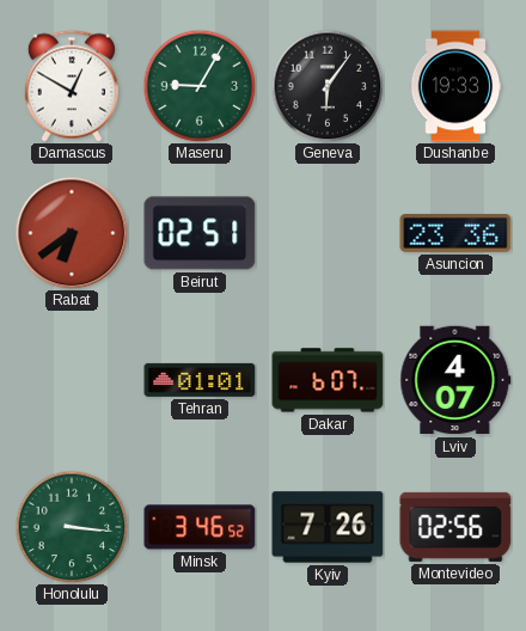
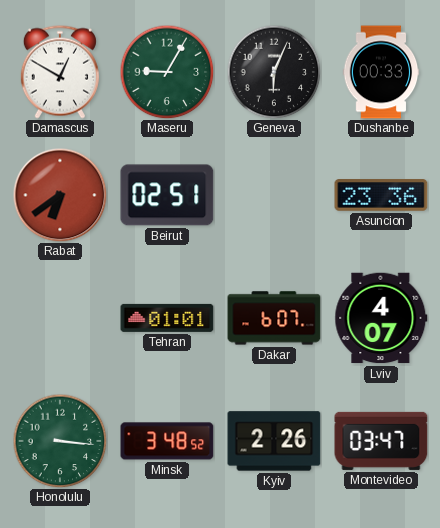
Geneva: 6:06 -> 6:04 (274, 72)
Dushanbe: 19:33 -> 00:33 (381, 72)
Minsk: 3:46 -> 3:48 (167, 441)
Kyiv: 7:26 -> 2:26 (274, 441)
Montevideo: 02:56 -> 03:47 (381, 441)
